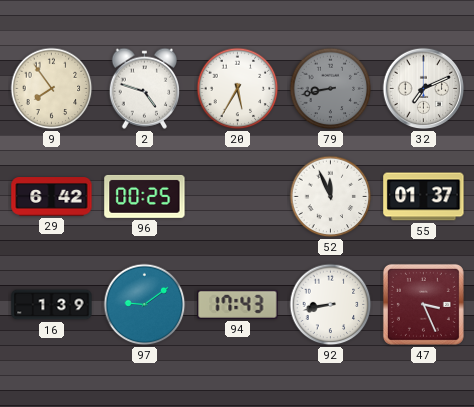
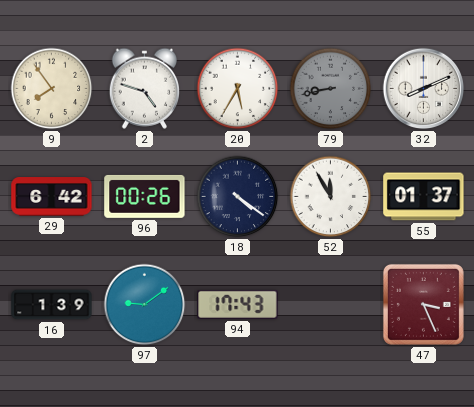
32: 7:11 -> 8:11 (424, 89)
96: 00:25 -> 00:26 (145, 196)
18: none -> 4:21 (238, 197)
52: 11:56 -> 11:55 (331, 197)
92: 8:43 -> none (331, 305)
